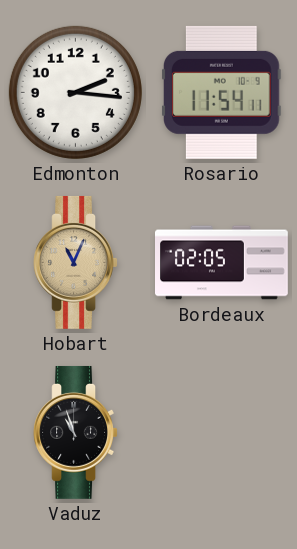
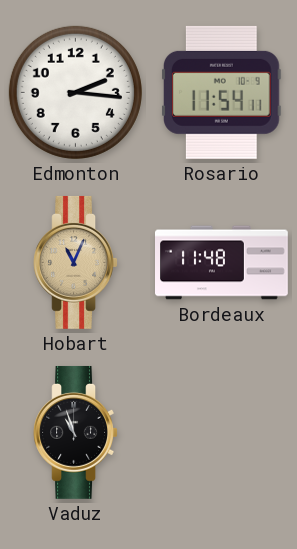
Bordeaux: 02:05 -> 11:48 (222, 263)
